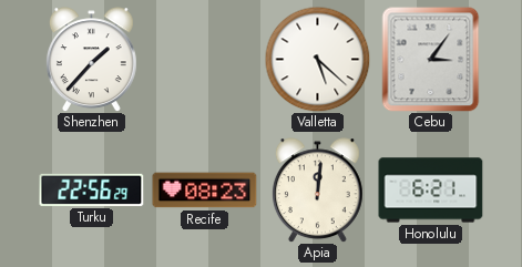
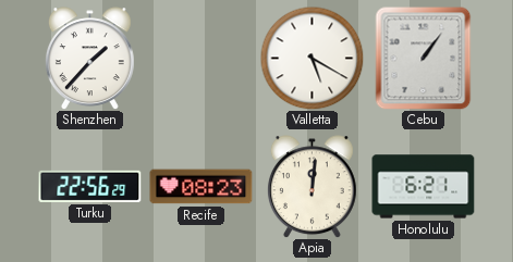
Valletta: 5:22 -> 5:20 (312, 58)
Cebu: 3:06 -> 1:06 (424, 58)
